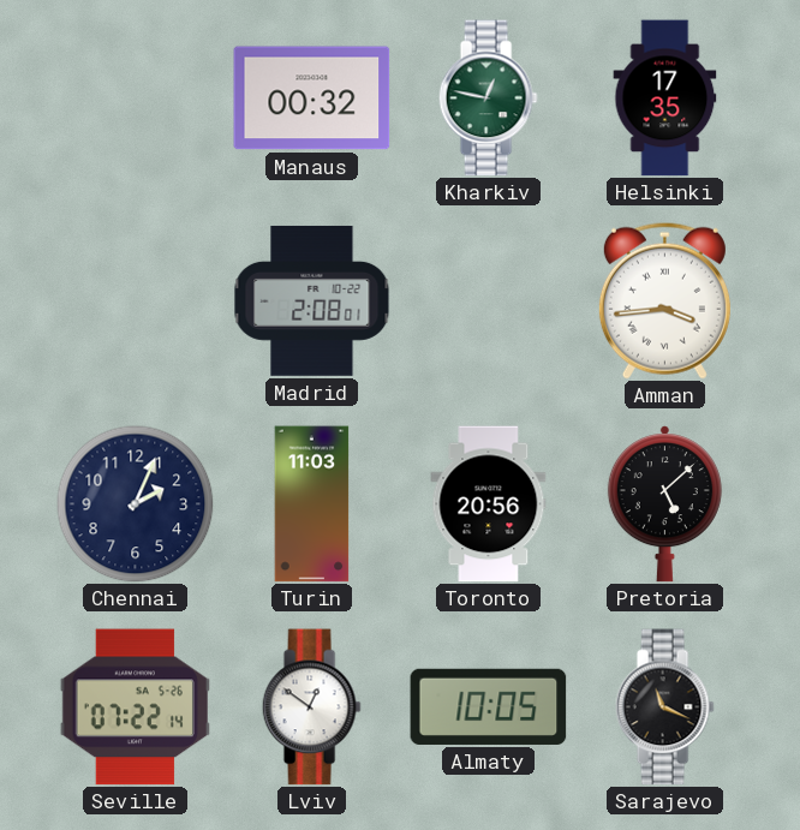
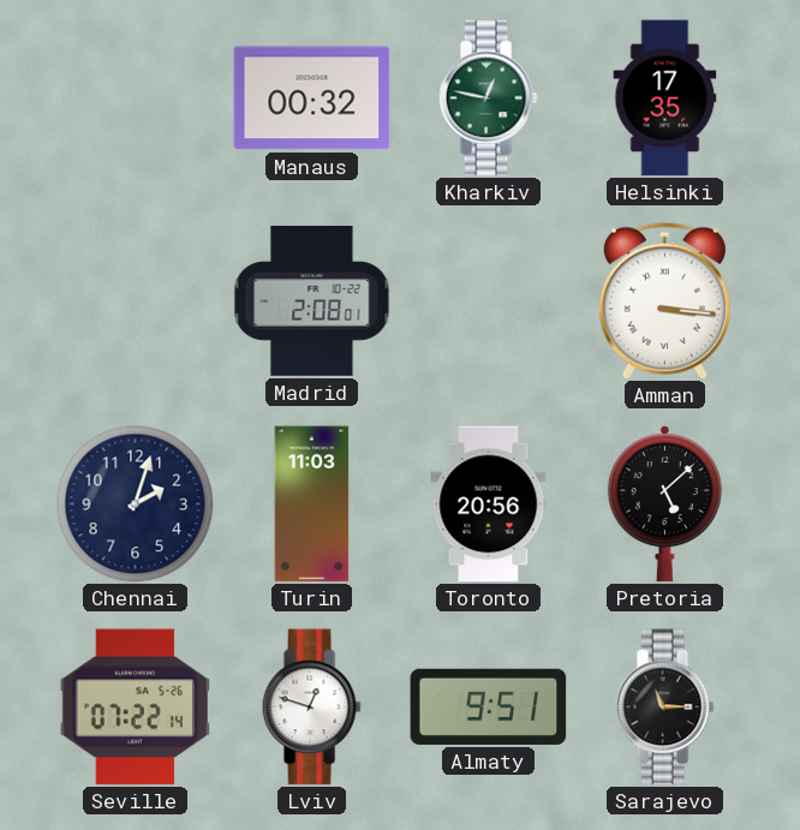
Amman: 3:44 -> 3:16 (664, 300)
Chennai: 2:04 -> 2:03 (136, 504)
Lviv: 12:51 -> 12:48 (311, 707)
Almaty: 10:05 -> 9:51 (489, 706)
Sarajevo: 11:19 -> 11:15 (664, 707)
